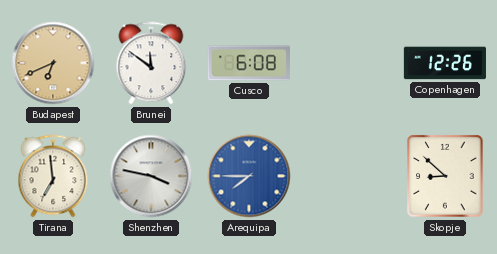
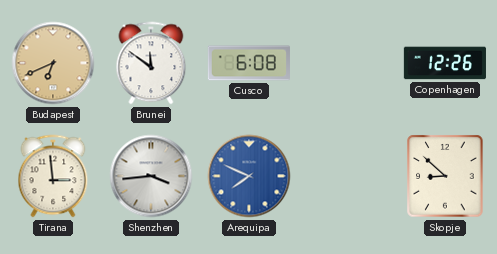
Tirana: 6:59 -> 2:59 (53, 176)
Shenzhen: 3:47 -> 3:44 (151, 176)
Arequipa: 7:45 -> 7:49 (249, 176)
